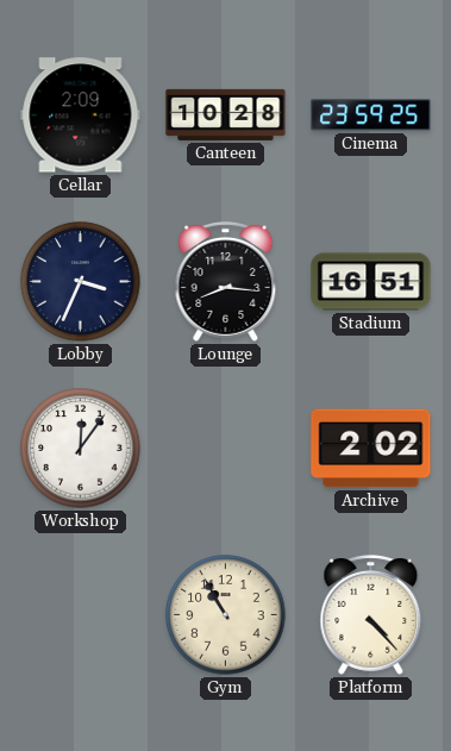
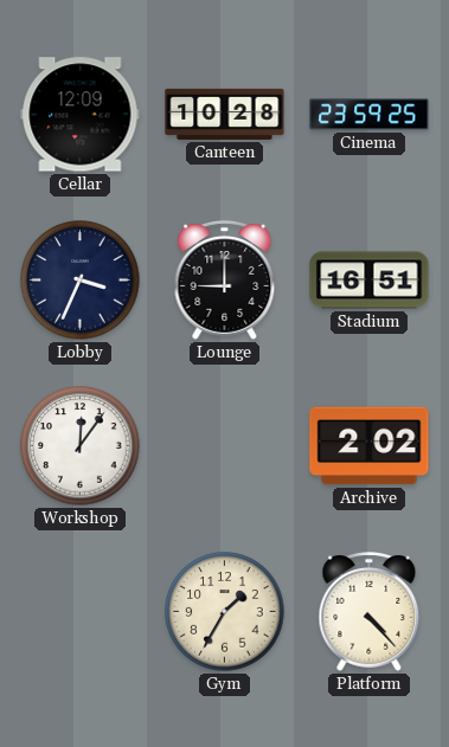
Cellar: 2:09 -> 12:09 (81, 115)
Lounge: 8:16 -> 9:00 (225, 281)
Gym: 10:55 -> 1:35 (225, 612)
